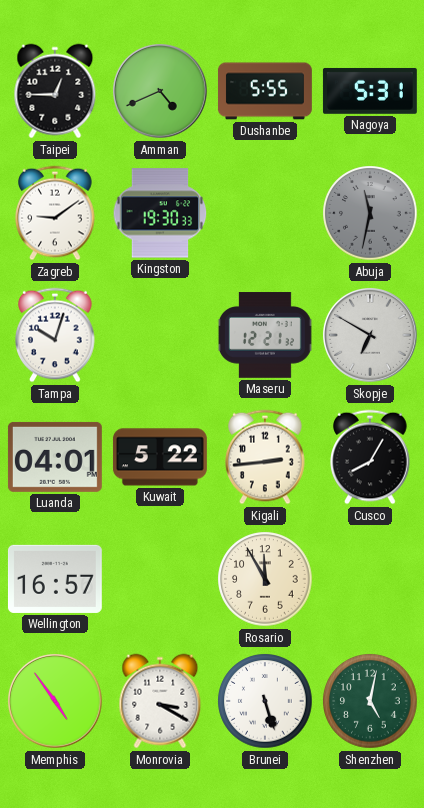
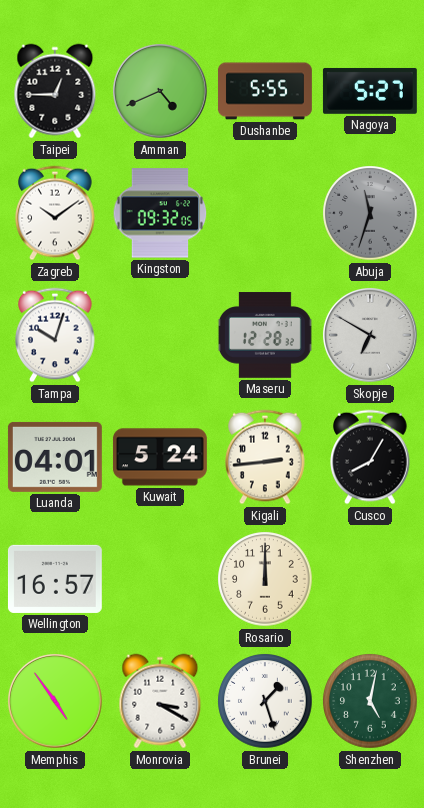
Nagoya: 5:31 -> 5:27 (370, 91)
Zagreb: 9:09 -> 10:09 (55, 213)
Kingston: 19:30 -> 09:32 (160, 213)
Abuja: 11:32 -> 11:33 (370, 213)
Maseru: 12:21 -> 12:28 (265, 335)
Kuwait: 5:22 -> 5:24 (160, 457)
Rosario: 11:55 -> 12:00 (265, 579)
Brunei: 5:27 -> 1:27 (265, 701)
